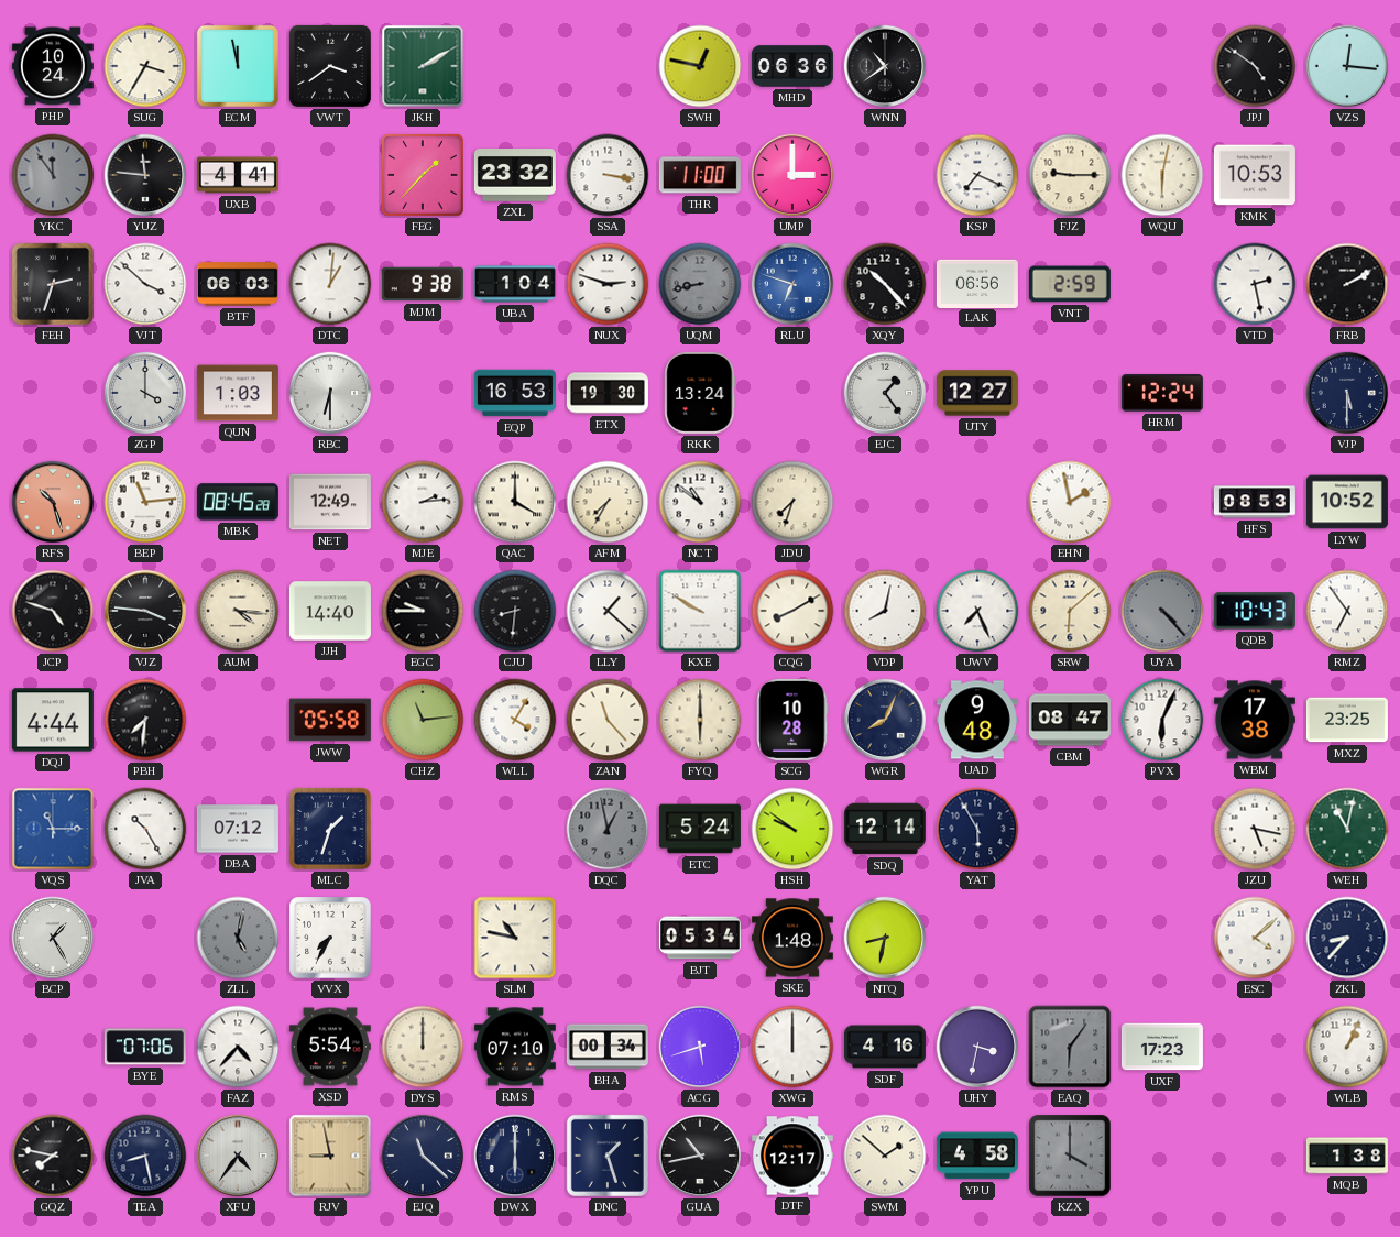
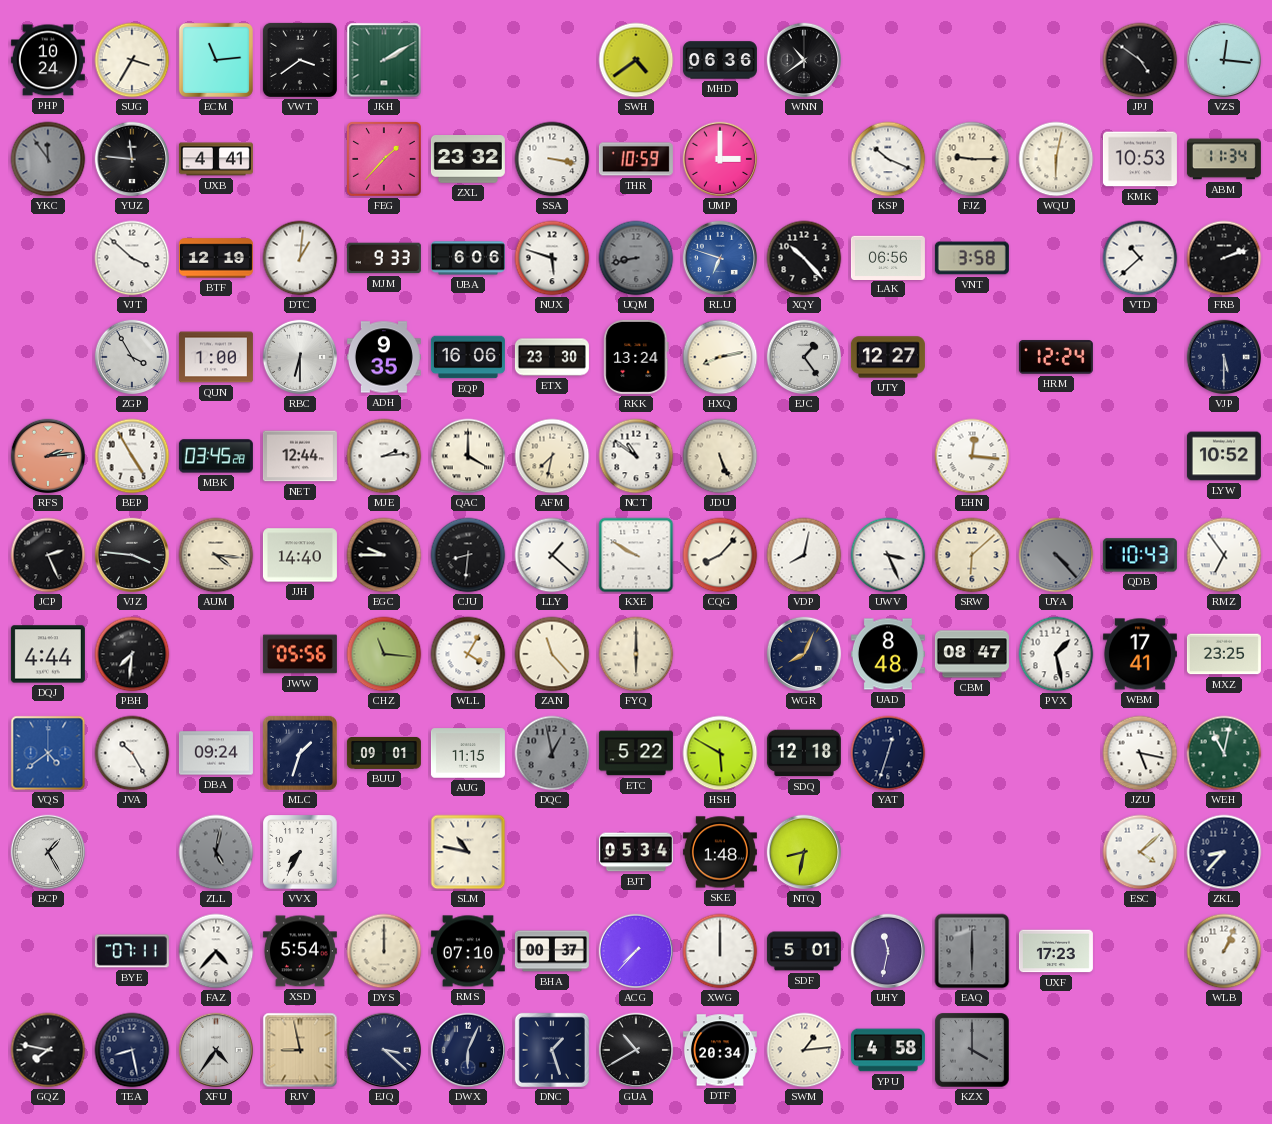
ECM: 11:58 -> 11:14 (216, 60)
SWH: 12:47 -> 4:39 (636, 60)
THR: 11:00 -> 10:59 (636, 159)
KSP: 7:19 -> 10:19 (888, 159)
ABM: none -> 11:34 (1224, 159)
FEH: 2:33 -> none (53, 284)
BTF: 06:03 -> 12:19 (216, 258)
MJM: 9:38 -> 9:33 (384, 258)
UBA: 1:04 -> 6:06 (468, 258)
NUX: 2:48 -> 5:48 (552, 258)
VNT: 2:59 -> 3:58 (972, 258)
VTD: 2:28 -> 10:38 (1140, 258)
FRB: 2:10 -> 2:12 (1224, 258)
ZGP: 4:00 -> 3:55 (132, 357)
QUN: 1:03 -> 1:00 (216, 357)
ADH: none -> 9:35 (384, 357)
EQP: 16:53 -> 16:06 (468, 357)
ETX: 19:30 -> 23:30 (552, 357)
HXQ: none -> 8:13 (720, 357)
RFS: 10:27 -> 2:14 (48, 456)
BEP: 11:14 -> 4:55 (132, 456)
MBK: 08:45 -> 03:45 (216, 456)
NET: 12:49 -> 12:44 (300, 456)
AFM: 7:35 -> 7:32 (552, 456)
JDU: 7:33 -> 5:26 (720, 456)
EHN: 1:58 -> 12:16 (972, 456)
HFS: 08:53 -> none (1255, 502)
JCP: 4:48 -> 2:26 (48, 555)
CQG: 8:10 -> 8:07 (720, 555)
UWV: 7:26 -> 3:26 (888, 555)
JWW: 05:58 -> 05:56 (300, 654)
CHZ: 11:14 -> 11:16 (384, 654)
SCG: 10:28 -> none (792, 720)
UAD: 9:48 -> 8:48 (888, 654)
PVX: 6:04 -> 1:28 (1056, 654)
WBM: 17:38 -> 17:41 (1140, 654)
VQS: 11:15 -> 4:39 (48, 753)
DBA: 07:12 -> 09:24 (216, 753)
BUU: none -> 09:01 (384, 753)
AUG: none -> 11:15 (468, 753)
ETC: 5:24 -> 5:22 (636, 753)
HSH: 9:51 -> 5:50 (720, 753)
SDQ: 12:14 -> 12:18 (804, 753)
YAT: 5:55 -> 12:33 (888, 753)
BYE: 07:06 -> 07:11 (132, 951)
BHA: 00:34 -> 00:37 (552, 951)
ACG: 5:42 -> 7:37 (636, 951)
SDF: 4:16 -> 5:01 (804, 951)
UHY: 3:32 -> 11:32 (888, 951)
EAQ: 6:06 -> 6:00 (972, 951)
EJQ: 11:22 -> 3:22 (384, 1050)
DWX: 6:00 -> 6:04 (468, 1050)
GUA: 10:43 -> 10:40 (636, 1050)
DTF: 12:17 -> 20:34 (720, 1050)
SWM: 1:52 -> 1:14 (804, 1050)
MQB: 1:38 -> none (1347, 1156)
